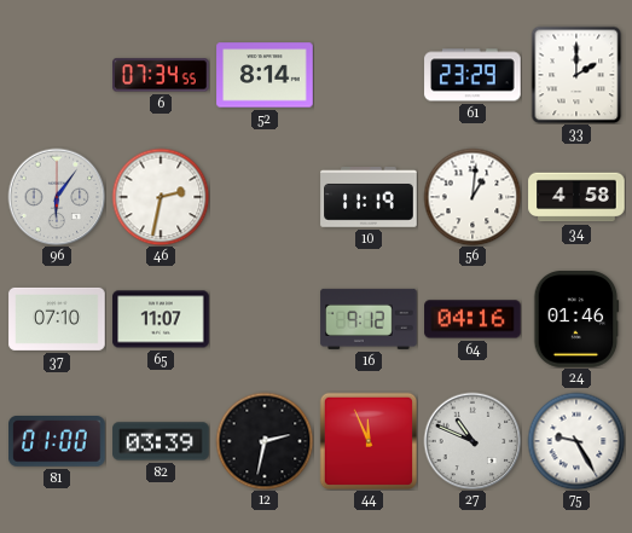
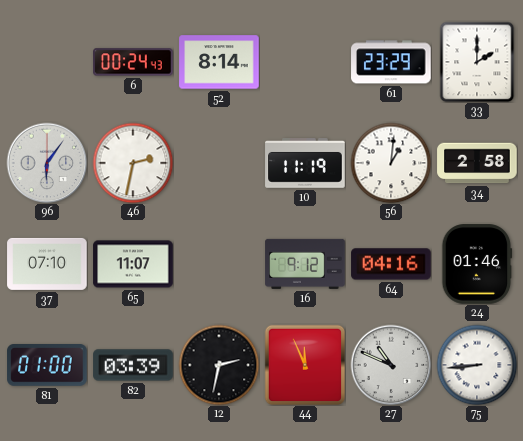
6: 07:34 -> 00:24 (133, 62)
34: 4:58 -> 2:58 (477, 163)
75: 9:25 -> 8:44 (477, 365)
